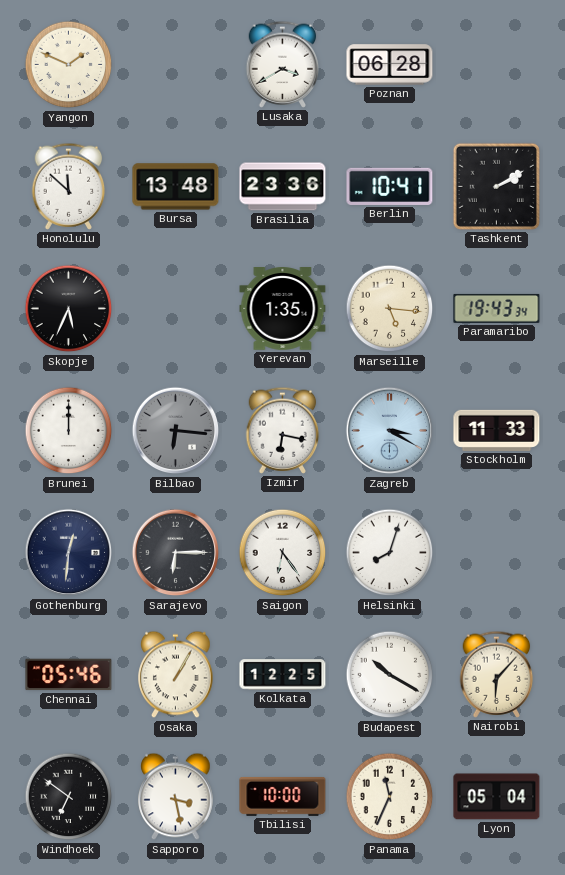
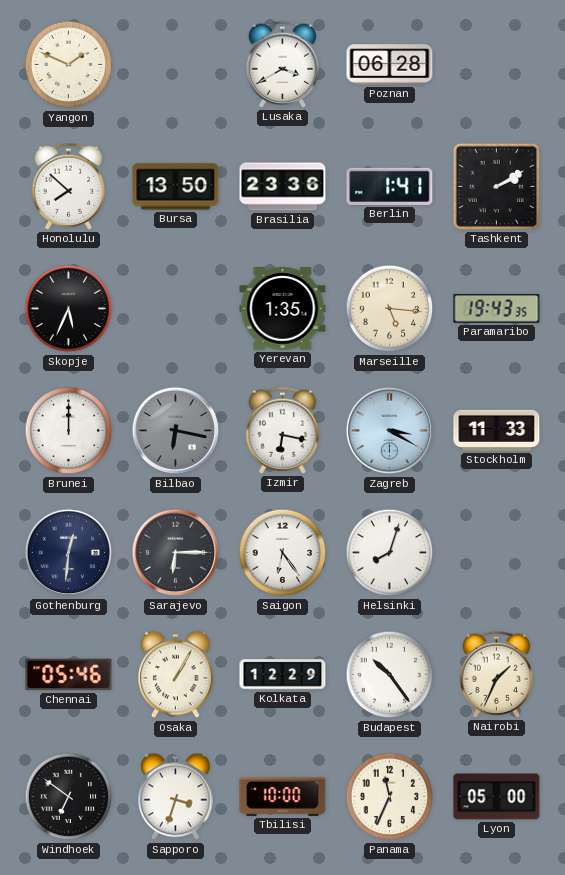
Honolulu: 11:52 -> 7:52 (69, 186)
Bursa: 13:48 -> 13:50 (176, 187)
Berlin: 10:41 -> 1:41 (390, 186)
Paramaribo: 19:43:34 -> 19:43:35 (497, 308)
Bilbao: 6:16 -> 6:17 (176, 431)
Kolkata: 12:25 -> 12:29 (283, 675)
Budapest: 10:20 -> 10:24 (390, 675)
Nairobi: 6:07 -> 1:34 (497, 674)
Sapporo: 3:28 -> 3:33 (176, 797)
Lyon: 05:04 -> 05:00 (497, 797)
